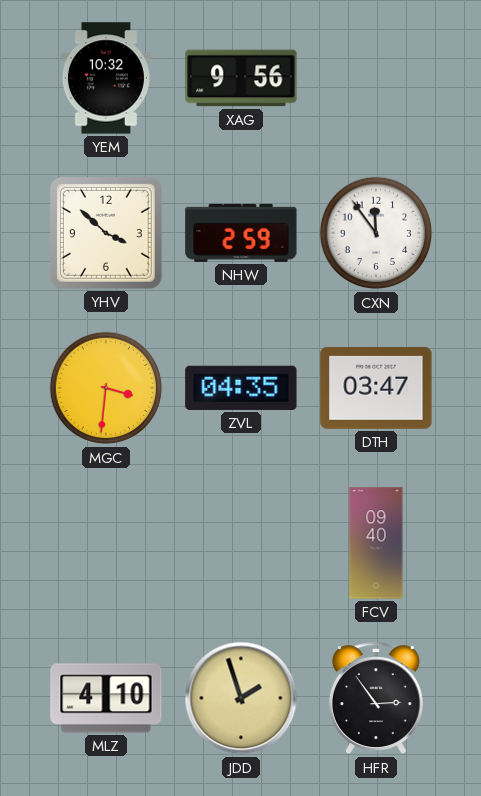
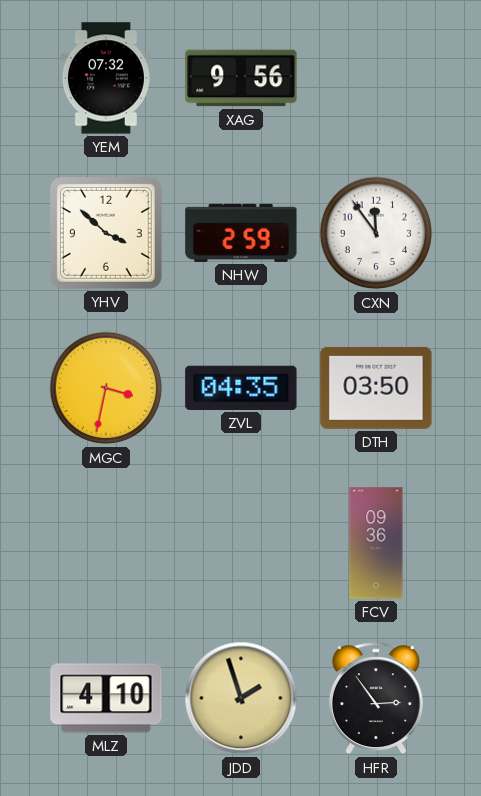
YEM: 10:32 -> 07:32 (106, 78)
MGC: 3:31 -> 3:32 (106, 388)
DTH: 03:47 -> 03:50 (376, 388)
FCV: 09:40 -> 09:36 (376, 543)
